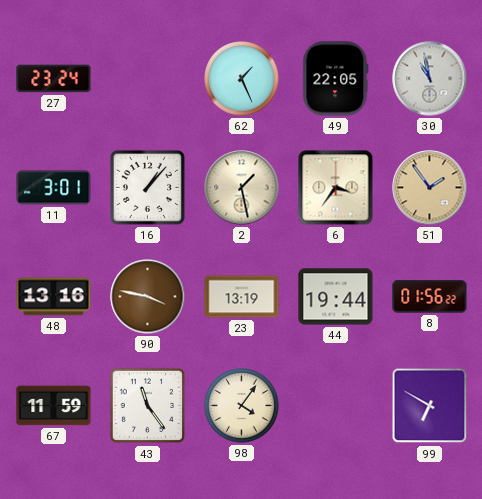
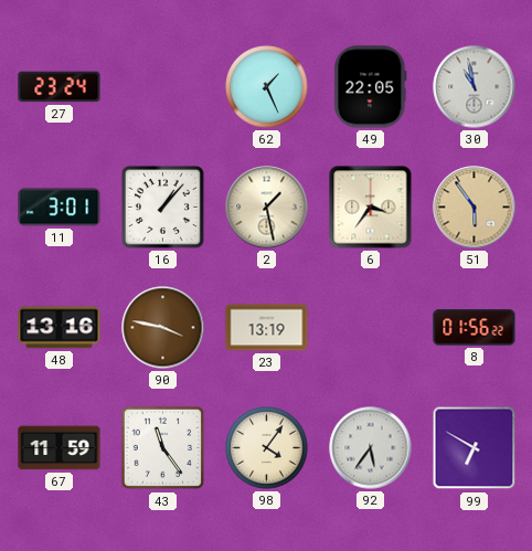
51: 1:54 -> 5:54 (475, 208)
44: 19:44 -> none (336, 297)
92: none -> 5:36 (371, 448)
